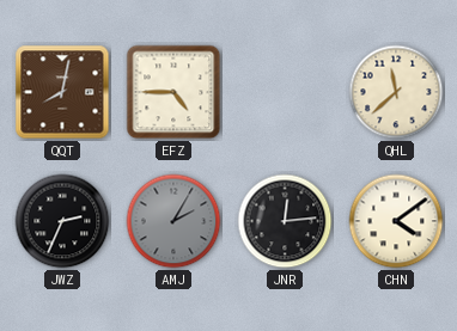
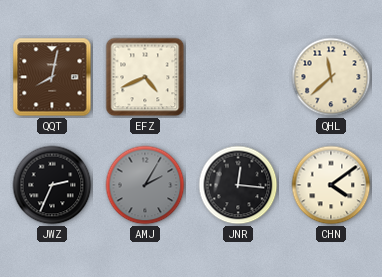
EFZ: 4:45 -> 4:41 (145, 77)
JNR: 12:14 -> 12:16 (238, 185)
